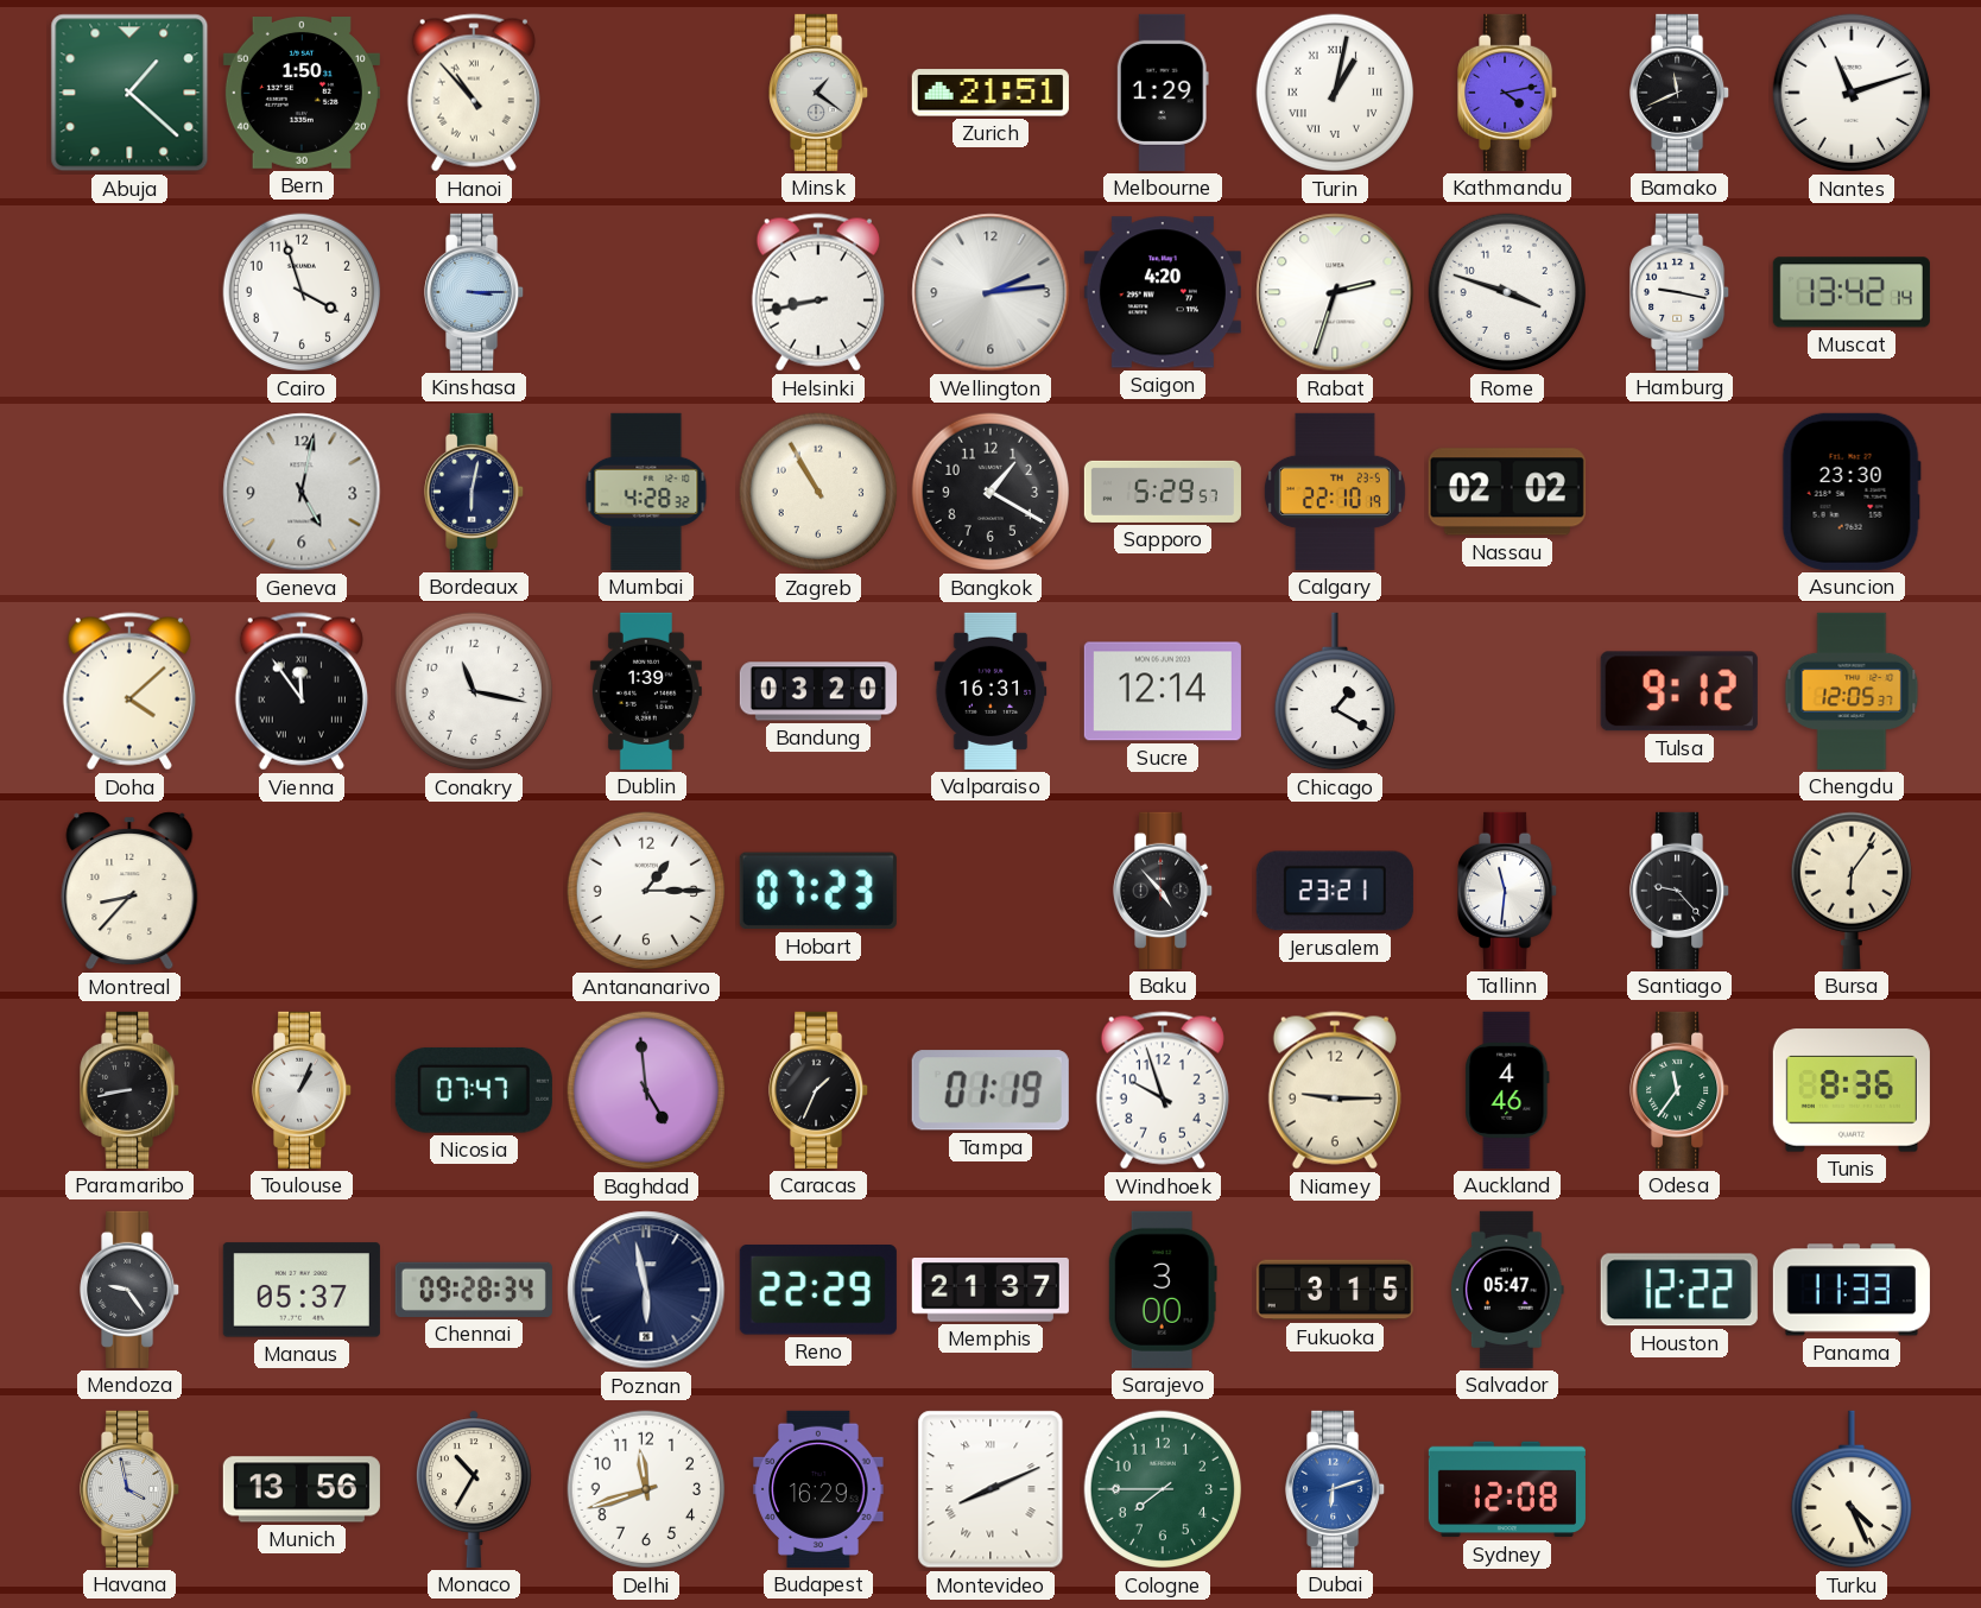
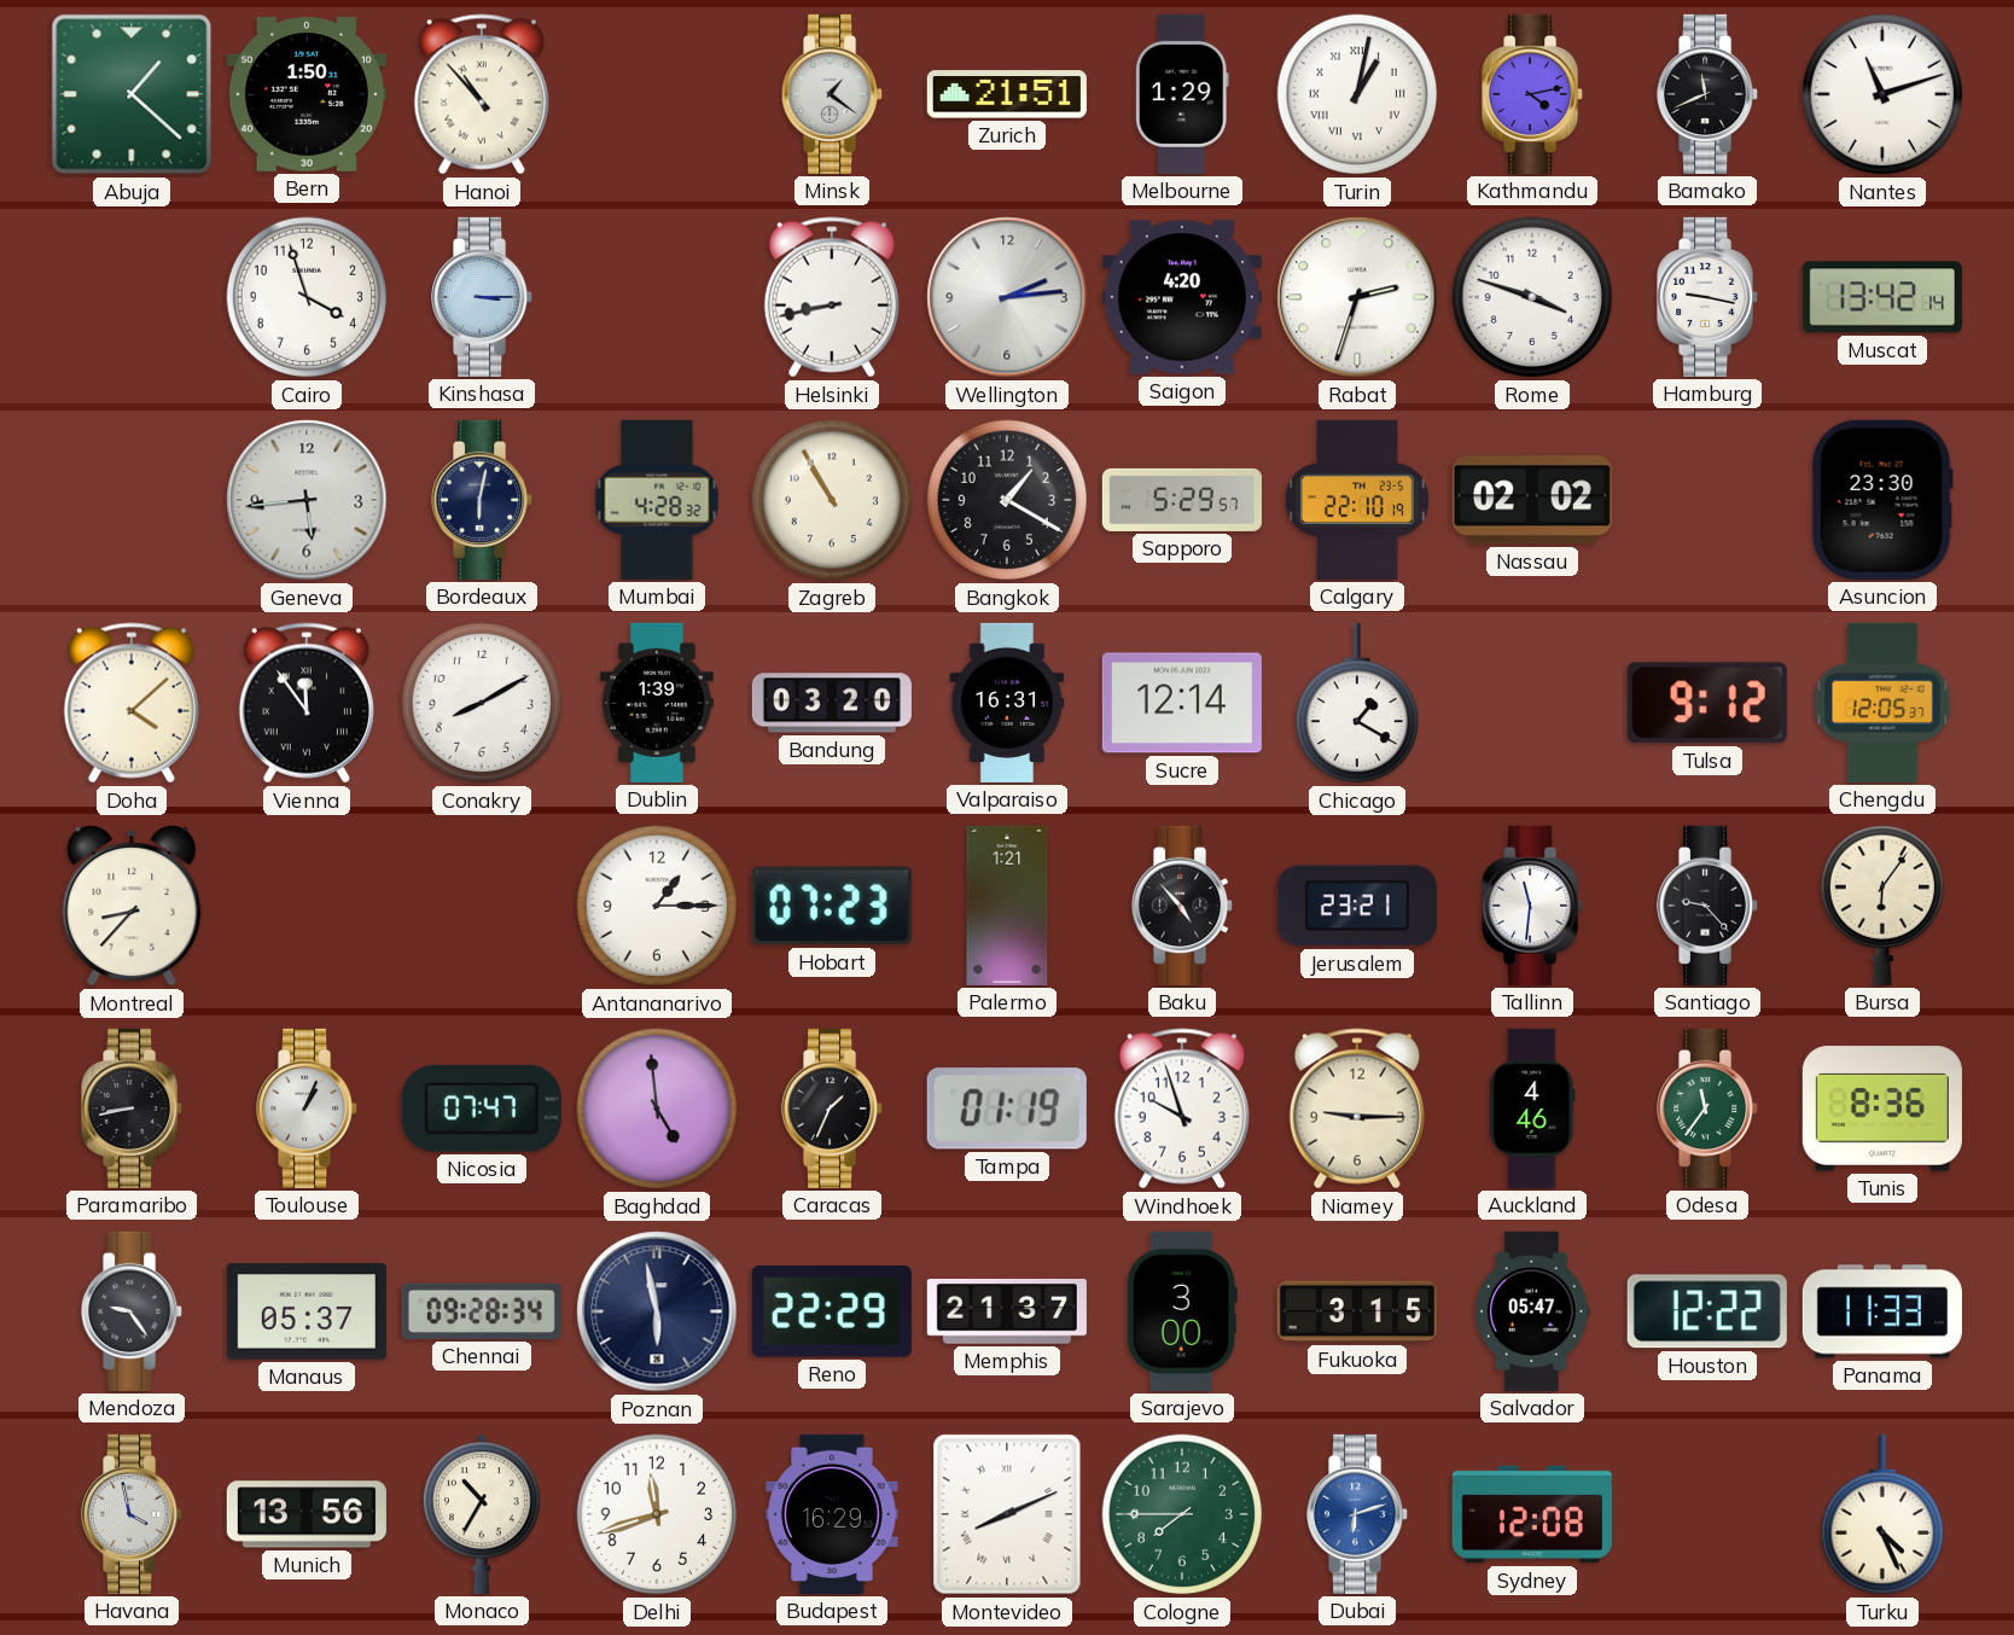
Geneva: 5:02 -> 5:44 (307, 500)
Conakry: 11:17 -> 8:10 (482, 703)
Palermo: none -> 1:21 (1007, 906)
